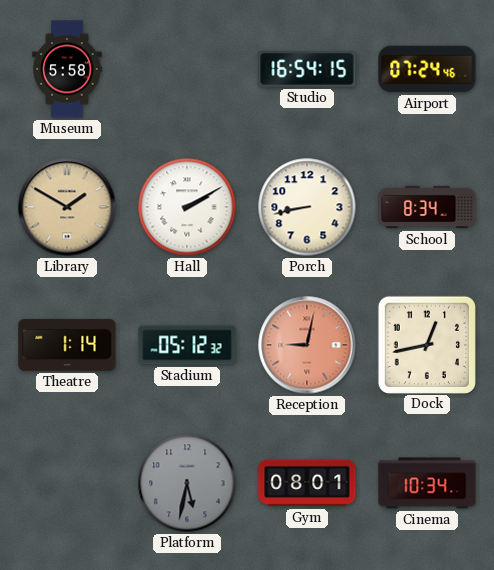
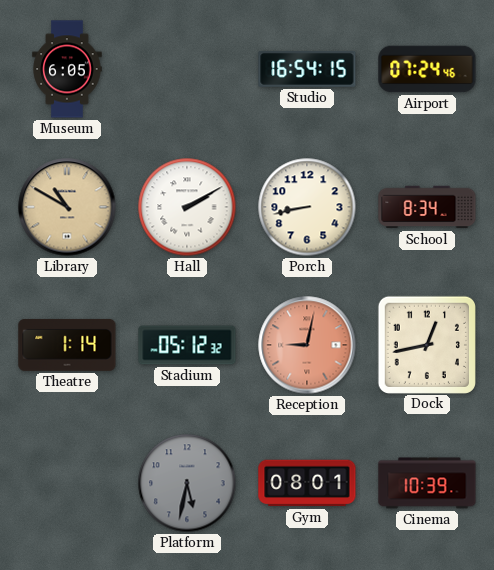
Museum: 5:58 -> 6:05 (67, 69)
Library: 1:50 -> 10:50 (67, 207)
Cinema: 10:34 -> 10:39 (427, 483)
